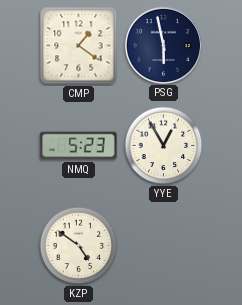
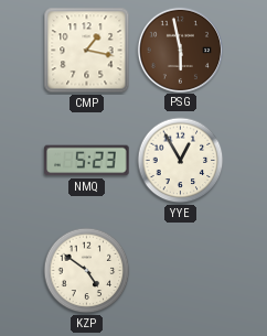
CMP: 1:21 -> 1:17 (87, 51)
PSG dial: navy -> brown (180, 50)
